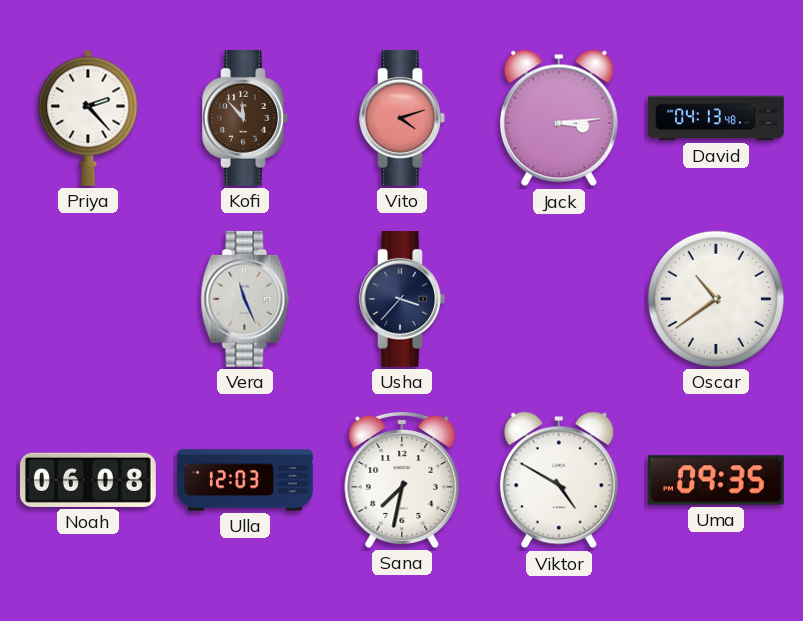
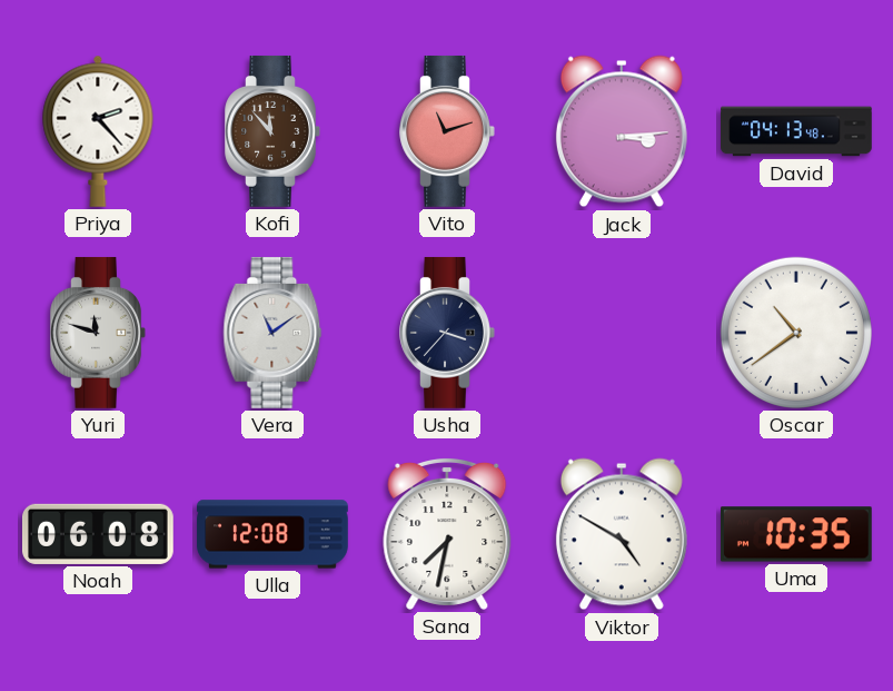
Vito: 4:12 -> 11:12 (447, 131)
Yuri: none -> 11:48 (98, 333)
Vera: 11:26 -> 11:09 (272, 333)
Ulla: 12:03 -> 12:08 (272, 534)
Uma: 09:35 -> 10:35 (796, 534)
